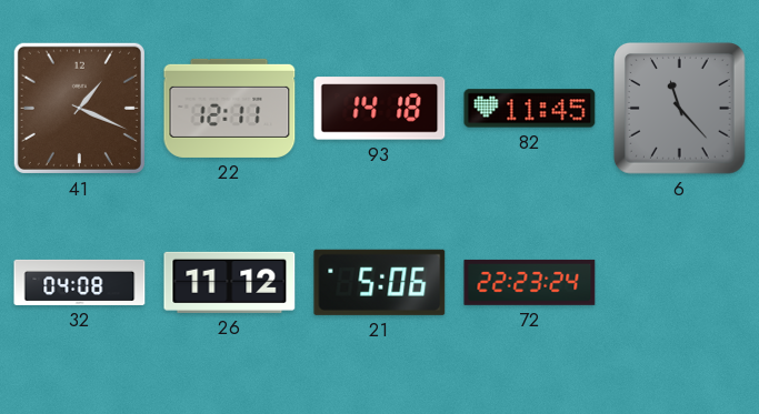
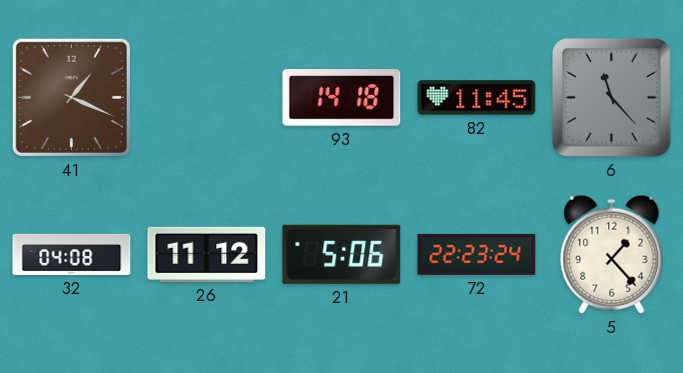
22: 12:11 -> none (230, 108)
5: none -> 1:23 (612, 254)
